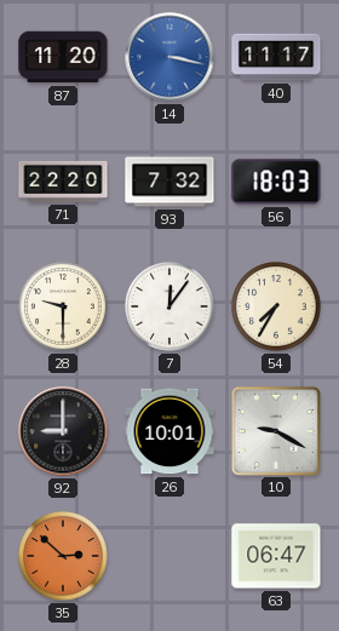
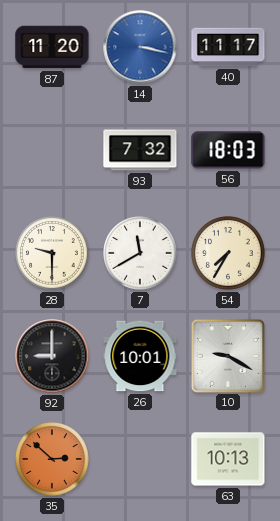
71: 22:20 -> none (63, 182)
7: 12:06 -> 11:40 (140, 253)
63: 06:47 -> 10:13 (228, 459)
